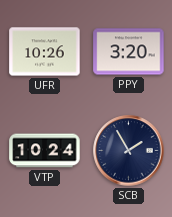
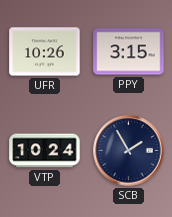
PPY: 3:20 -> 3:15 (129, 52)
